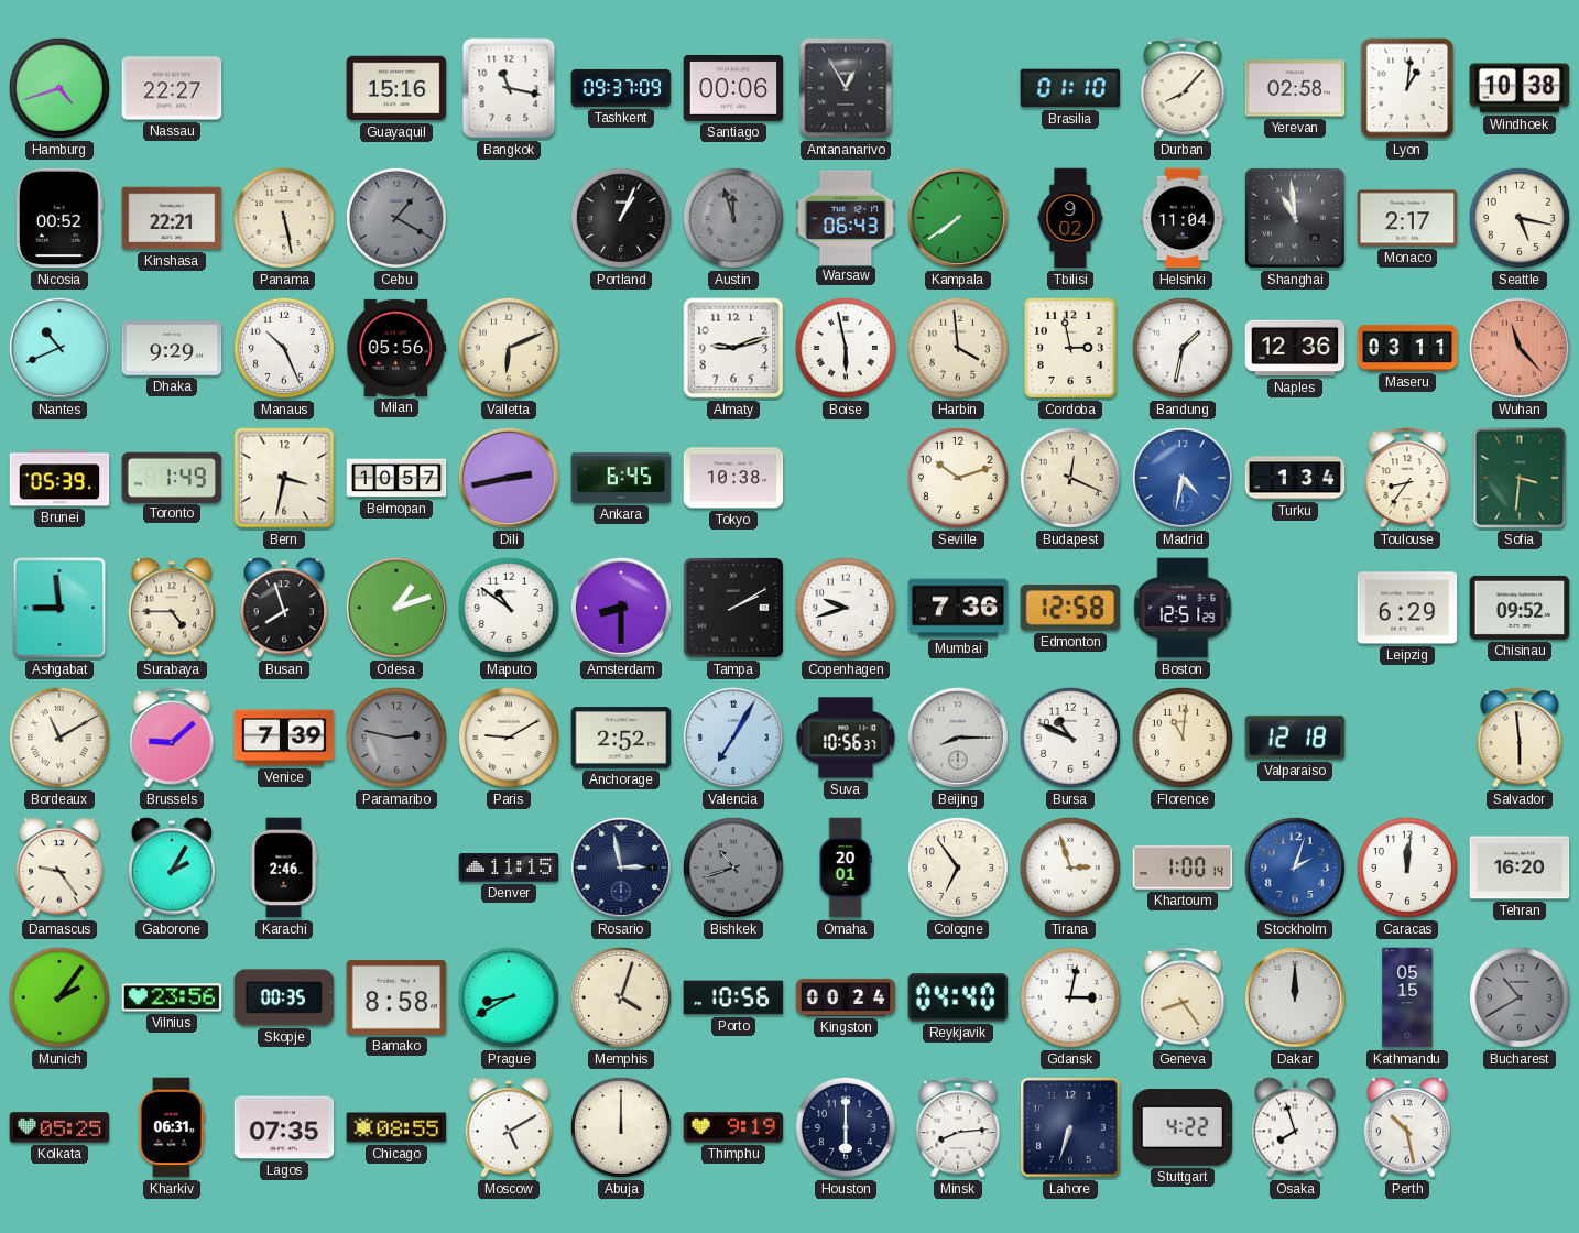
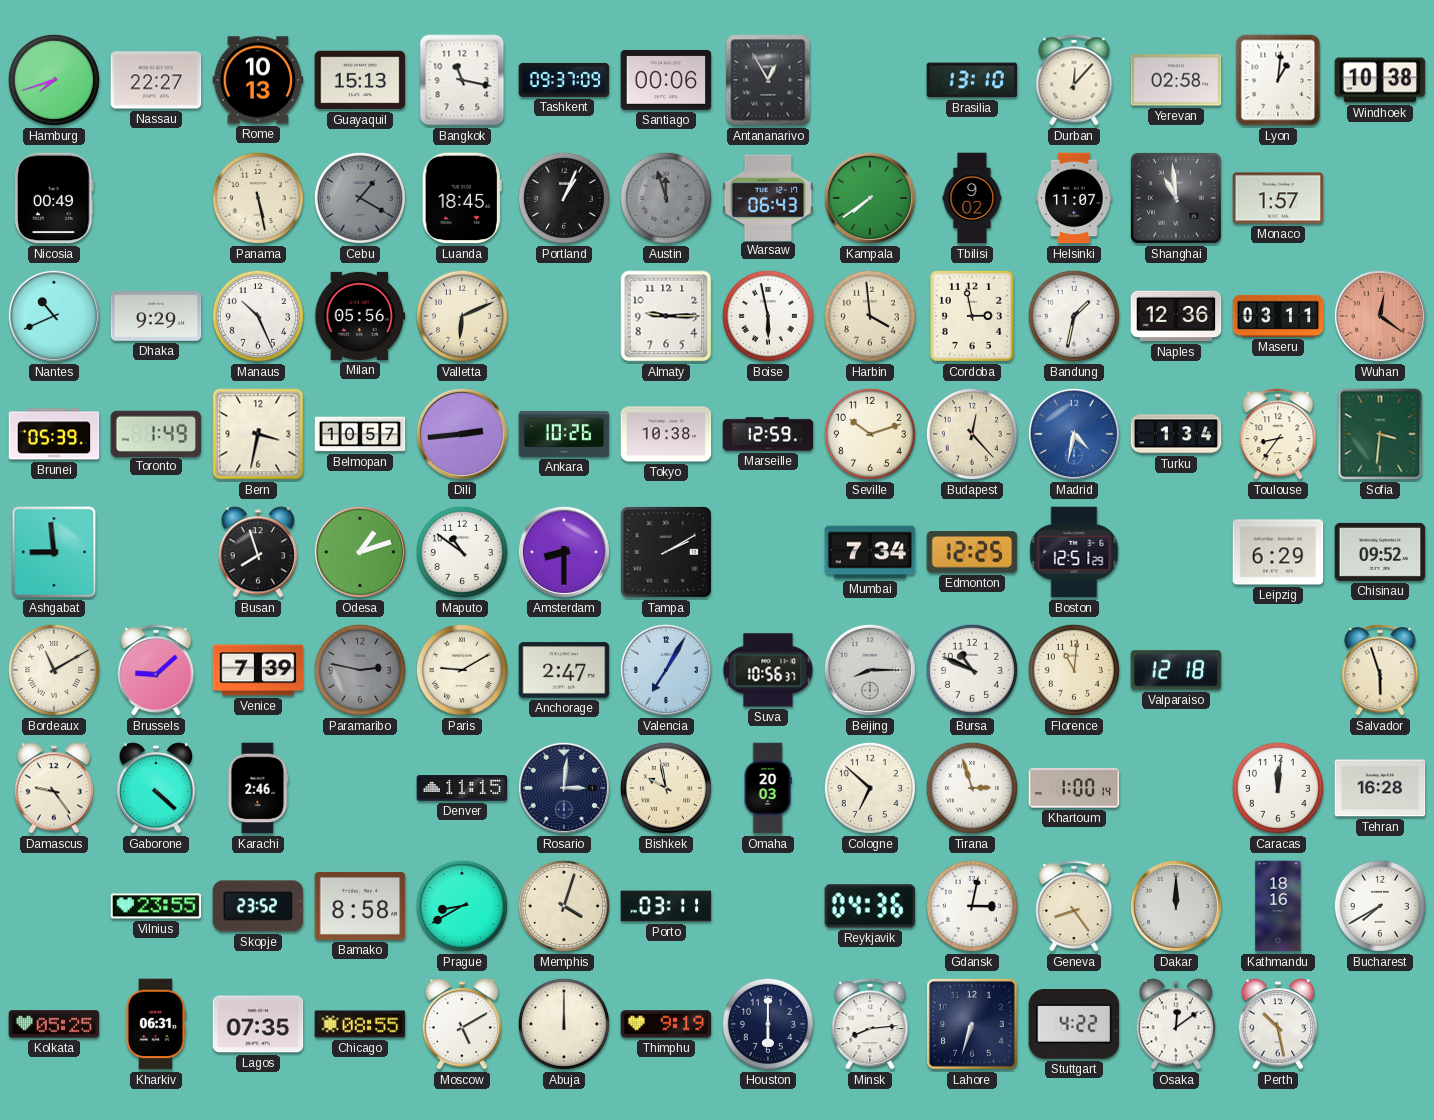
Hamburg: 4:42 -> 7:42 (54, 80)
Rome: none -> 10:13 (258, 80)
Guayaquil: 15:16 -> 15:13 (360, 80)
Brasilia: 01:10 -> 13:10 (972, 80)
Durban: 8:07 -> 12:07 (1074, 80)
Nicosia: 00:52 -> 00:49 (54, 198)
Kinshasa: 22:21 -> none (172, 218)
Luanda: none -> 18:45 (462, 198)
Helsinki: 11:04 -> 11:07 (1074, 198)
Monaco: 2:17 -> 1:57 (1278, 198)
Seattle: 5:17 -> none (1520, 218)
Almaty: 9:12 -> 9:15 (666, 316)
Wuhan: 11:23 -> 12:21 (1380, 316)
Dili: 2:43 -> 2:44 (462, 434)
Ankara: 6:45 -> 10:26 (564, 434)
Marseille: none -> 12:59 (768, 434)
Budapest: 12:19 -> 12:23 (972, 434)
Surabaya: 4:45 -> none (172, 608)
Copenhagen: 9:42 -> none (846, 608)
Mumbai: 7:36 -> 7:34 (870, 552)
Edmonton: 12:58 -> 12:25 (972, 552)
Anchorage: 2:52 -> 2:47 (564, 670)
Salvador: 5:59 -> 5:57 (1380, 670)
Gaborone: 2:05 -> 4:22 (156, 788)
Rosario: 2:58 -> 3:01 (564, 788)
Bishkek: 10:42 -> 9:58 (666, 788)
Bishkek dial: grey -> cream (666, 788)
Omaha: 20:01 -> 20:03 (768, 788)
Cologne: 6:54 -> 6:52 (870, 788)
Stockholm: 2:03 -> none (1295, 868)
Tehran: 16:20 -> 16:28 (1380, 788)
Munich: 2:06 -> none (59, 997)
Vilnius: 23:56 -> 23:55 (156, 906)
Skopje: 00:35 -> 23:52 (258, 906)
Porto: 10:56 -> 03:11 (666, 906)
Kingston: 00:24 -> none (846, 997)
Reykjavik: 04:40 -> 04:36 (870, 906)
Kathmandu: 05:15 -> 18:16 (1278, 906)
Bucharest: 10:40 -> 7:40 (1380, 906)
Bucharest dial: grey -> white (1380, 906)
Osaka: 7:57 -> 12:09 (1176, 1024)
